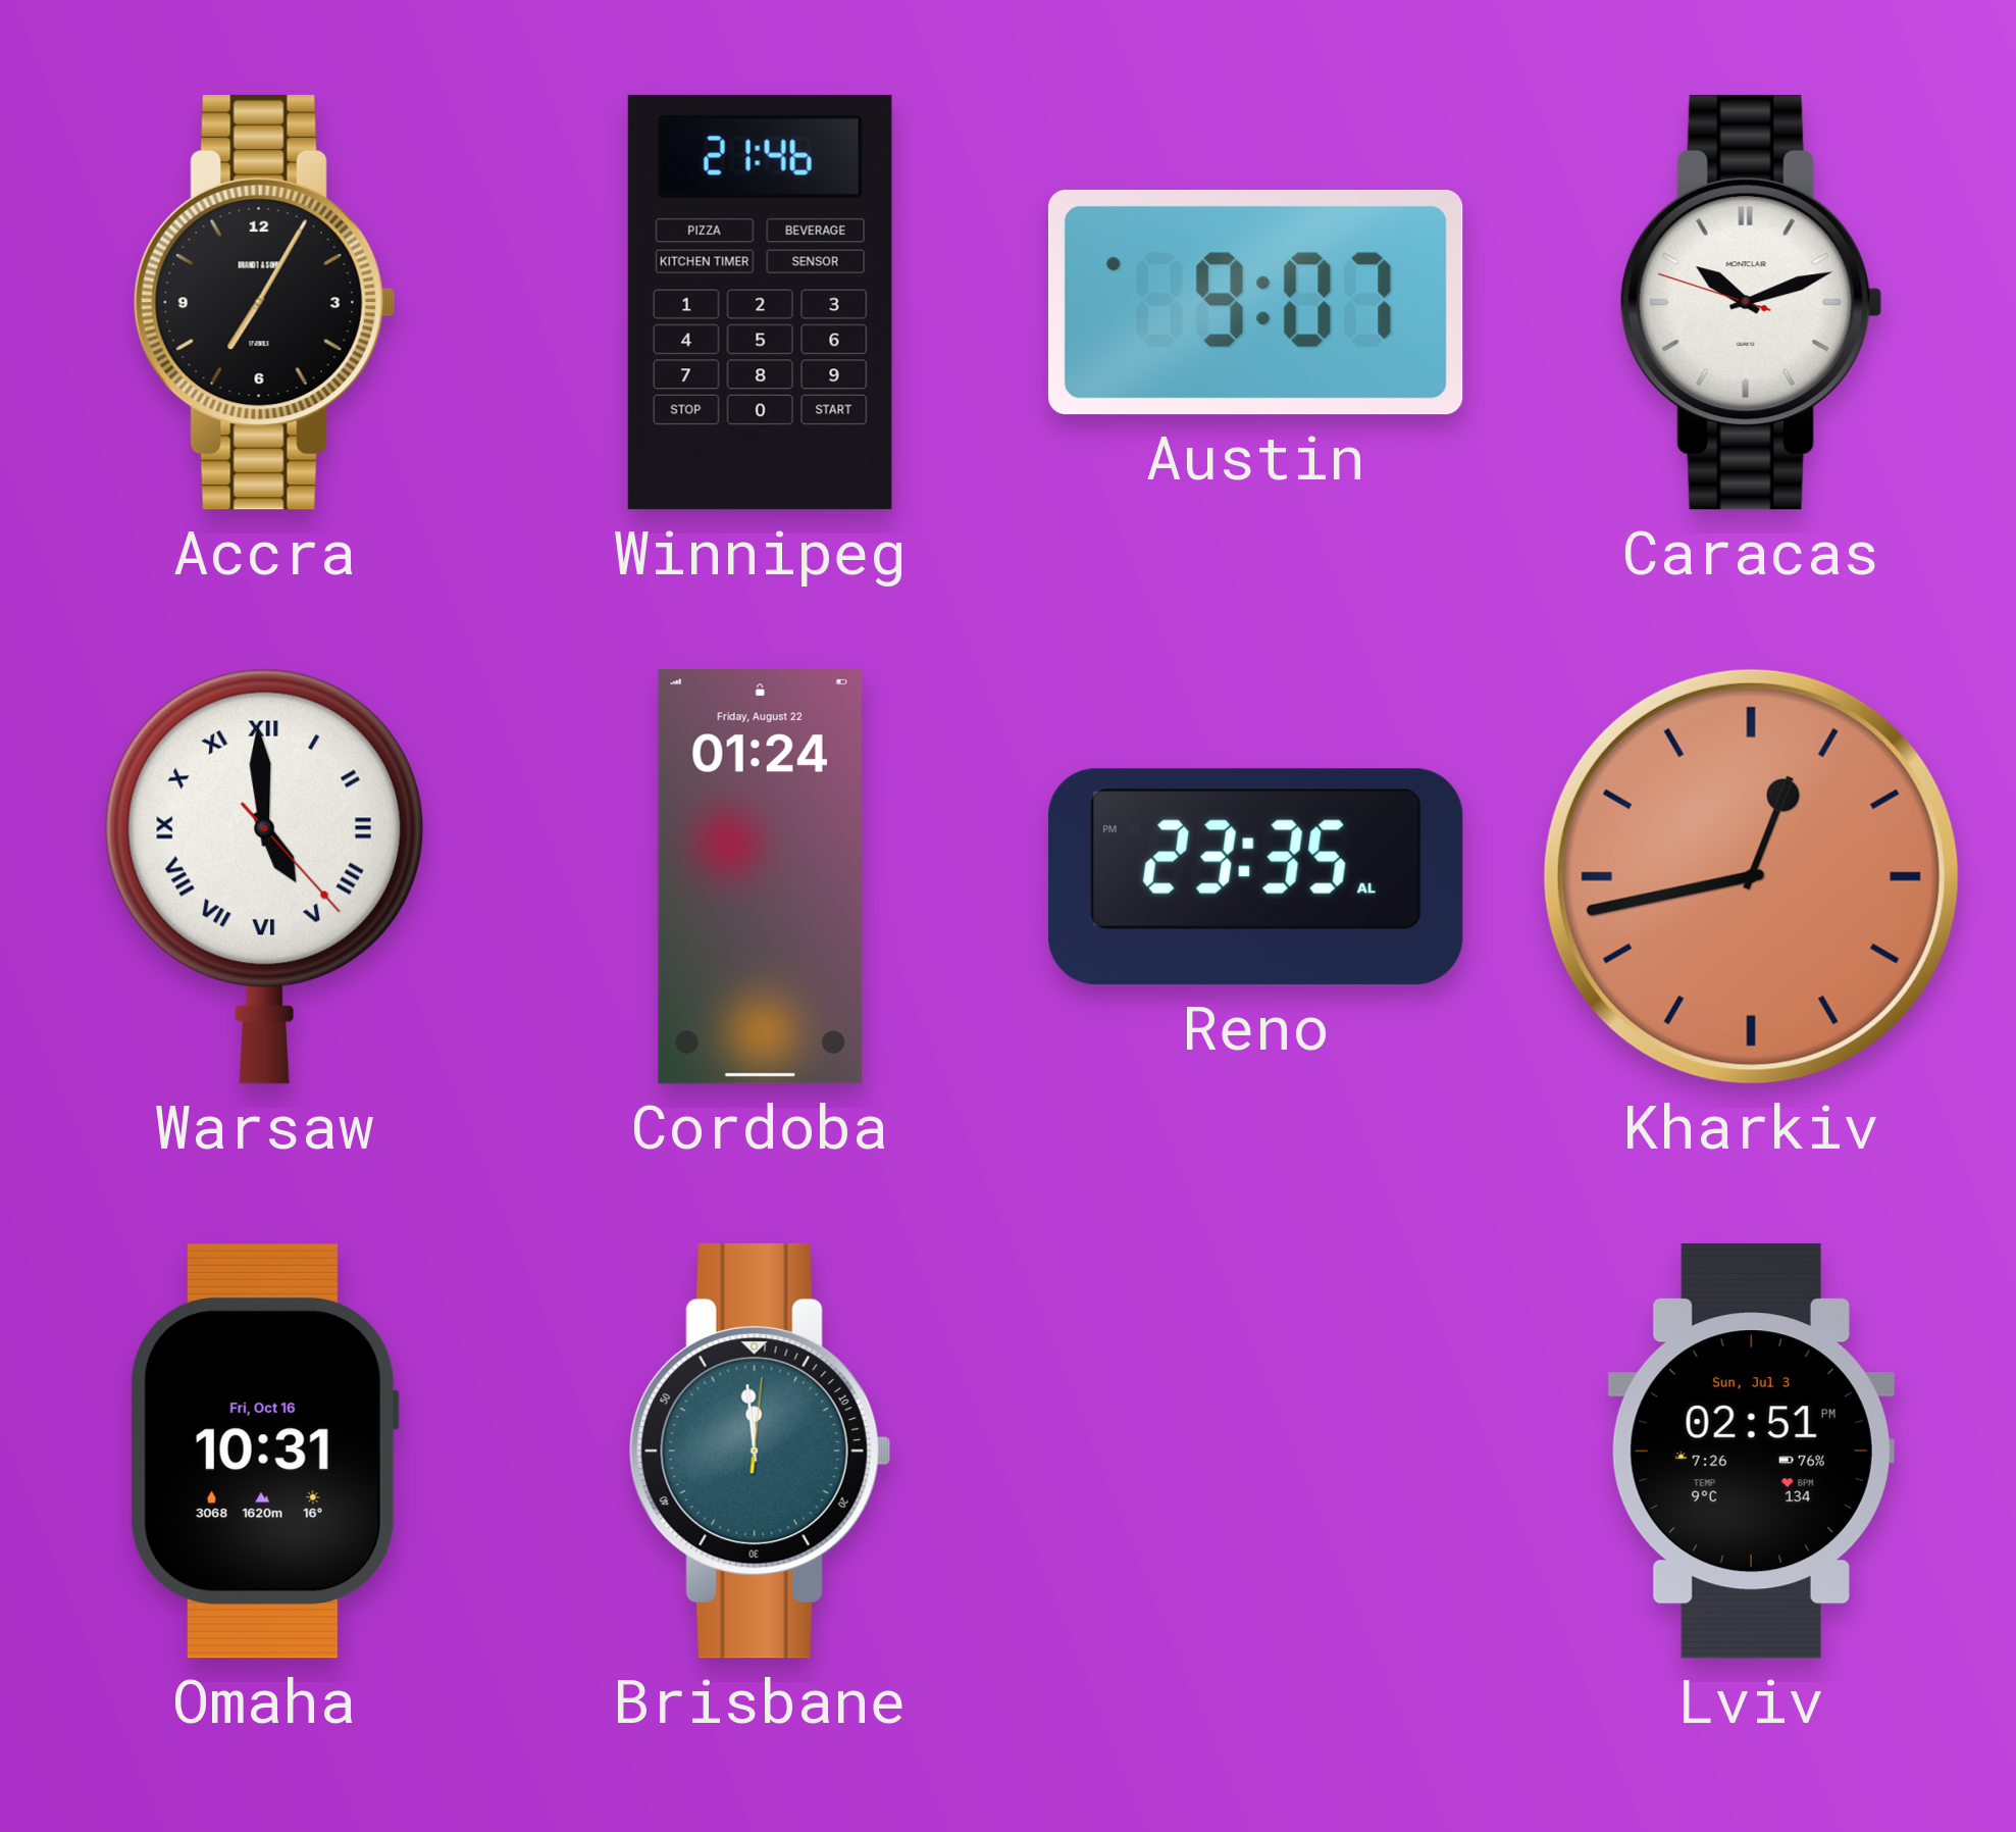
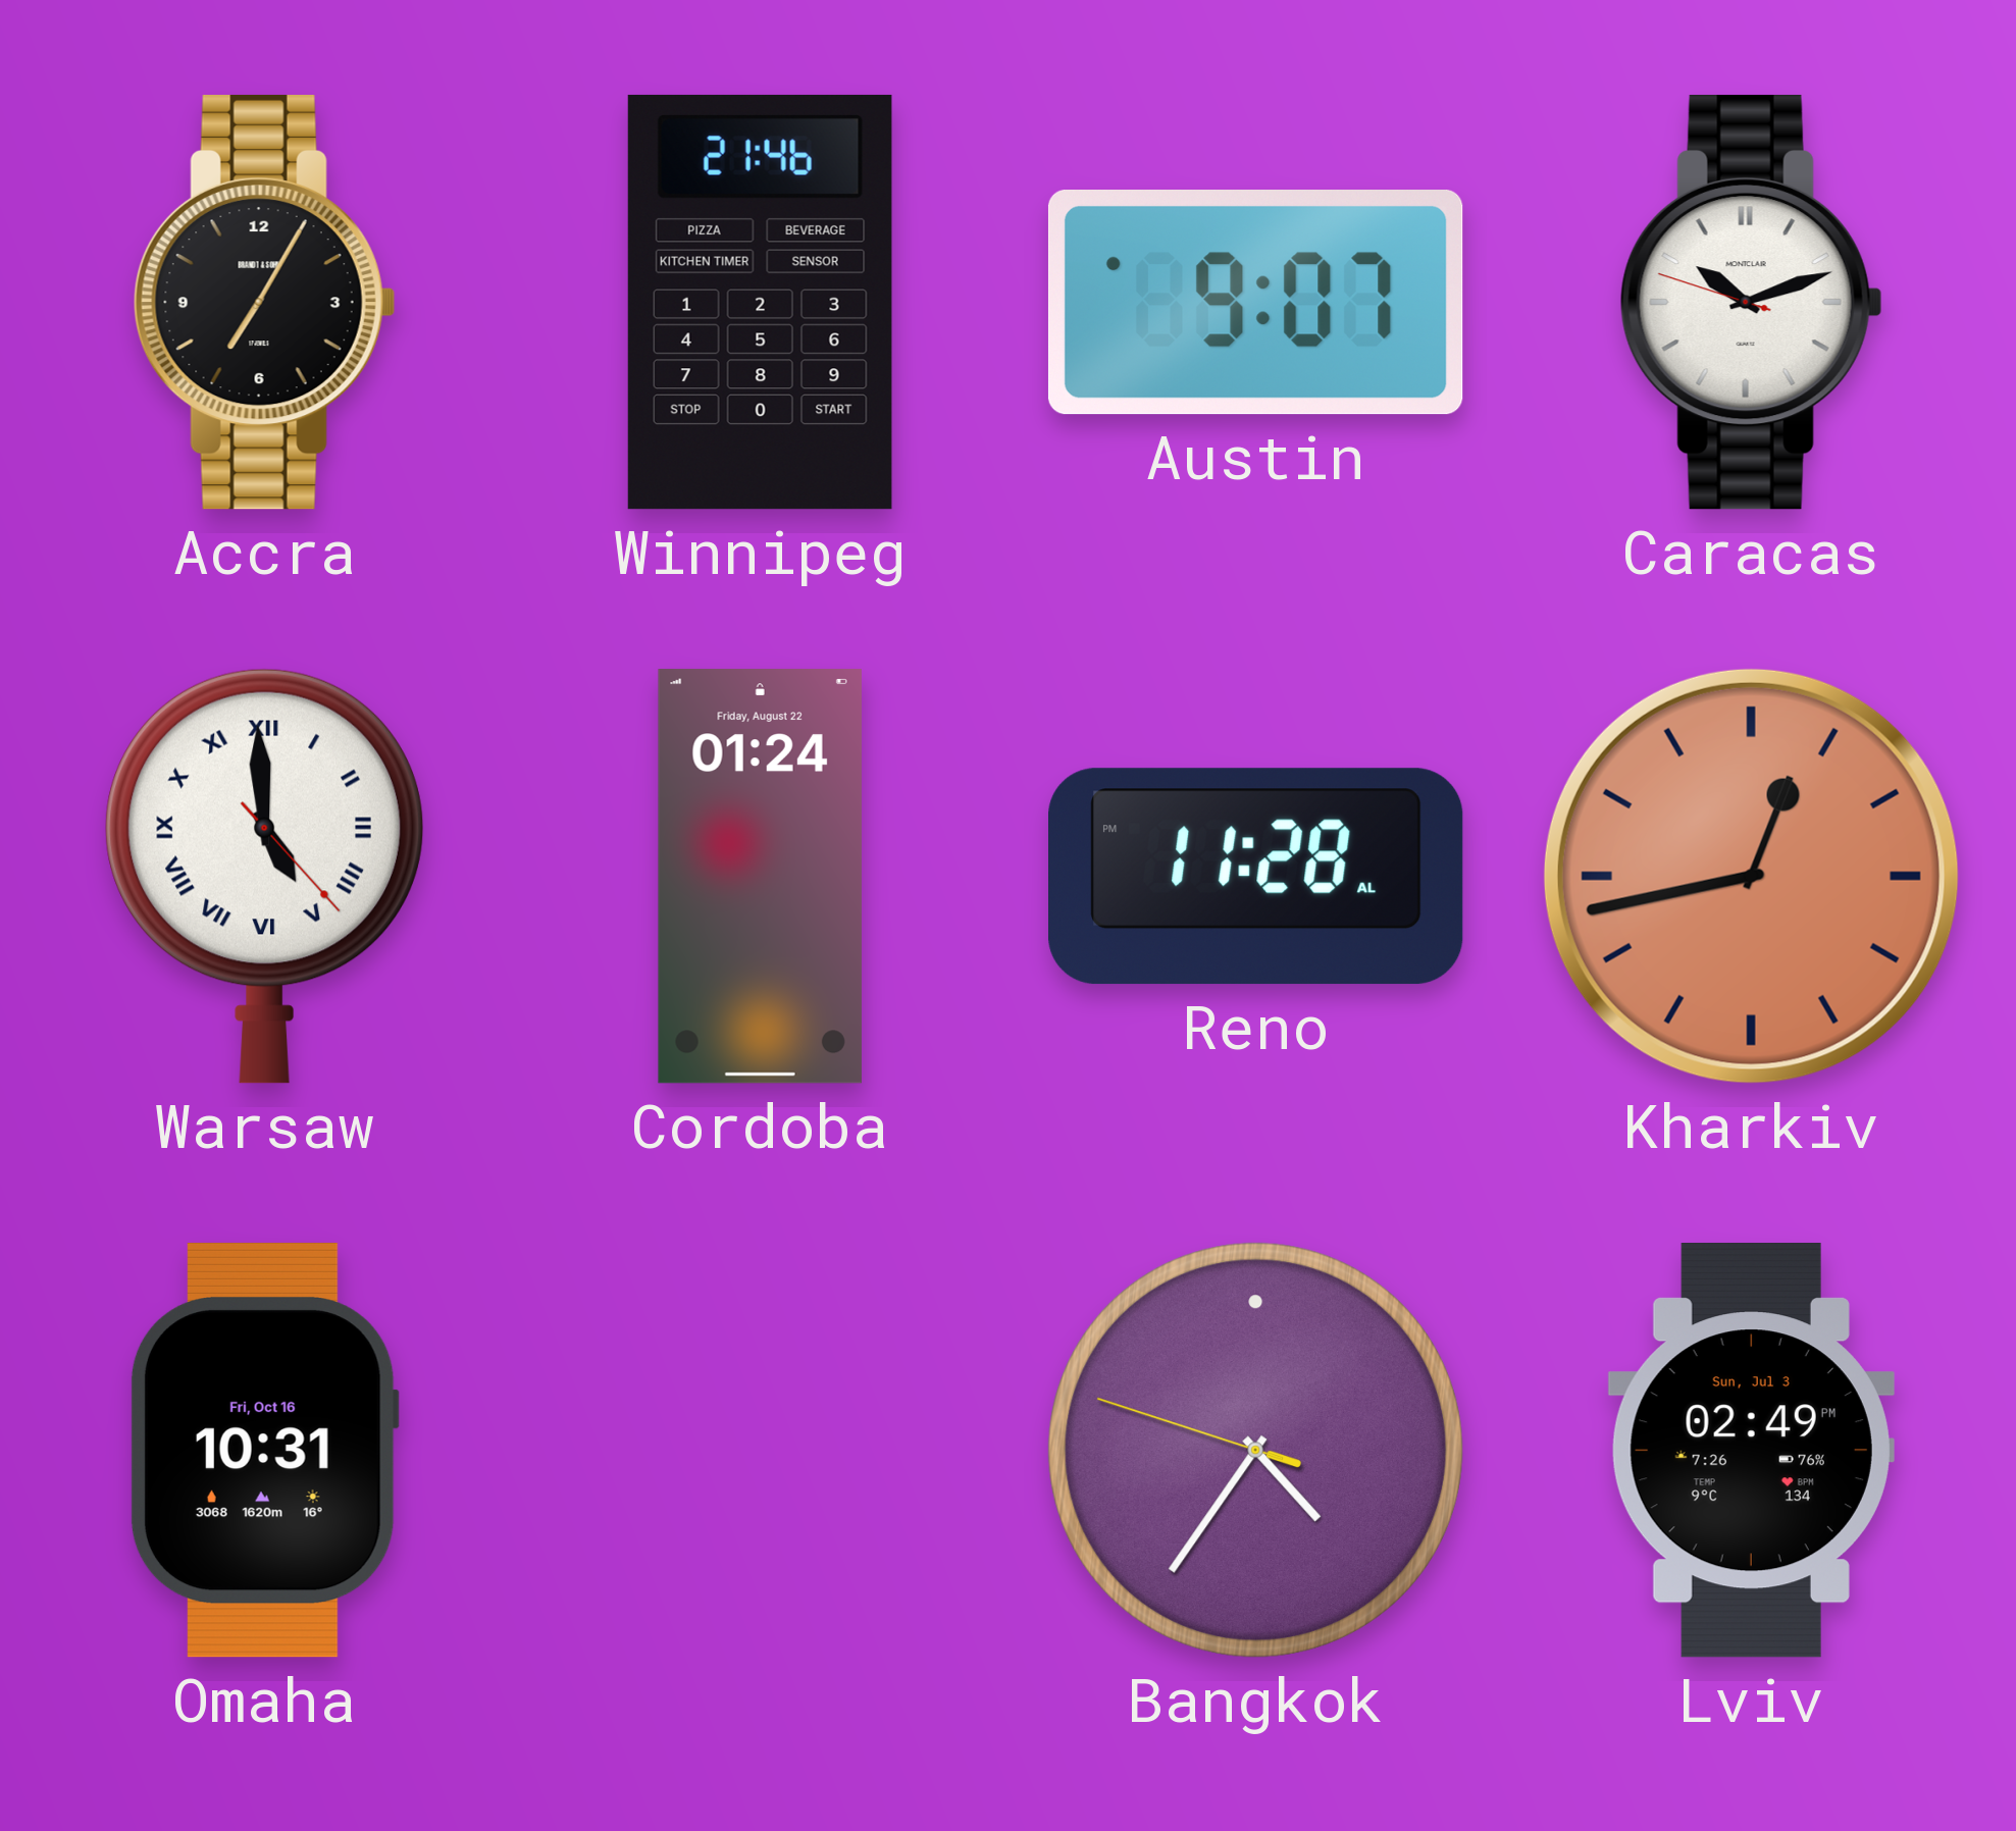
Reno: 23:35 -> 11:28 (1256, 877)
Brisbane: 11:59 -> none (760, 1451)
Bangkok: none -> 4:35 (1255, 1450)
Lviv: 02:51 -> 02:49 (1751, 1451)
